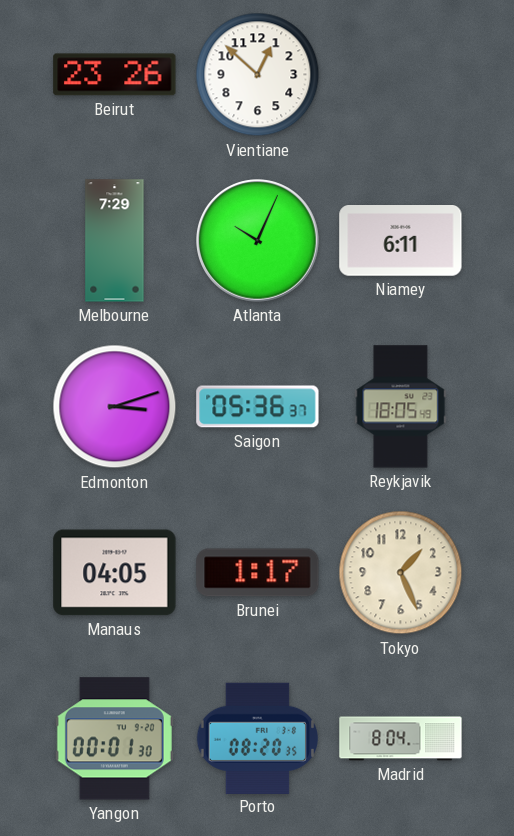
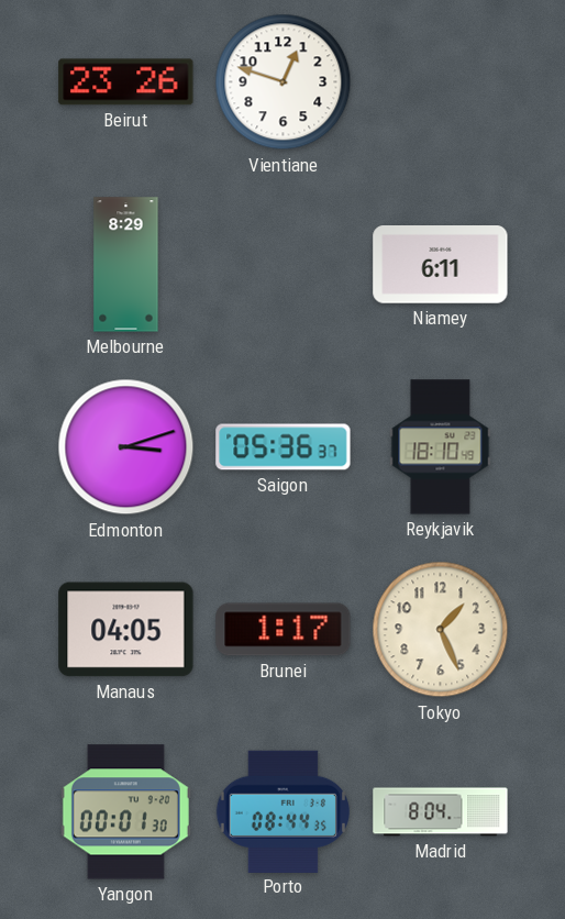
Vientiane: 12:52 -> 12:48 (284, 82)
Melbourne: 7:29 -> 8:29 (126, 265)
Atlanta: 10:04 -> none (258, 241)
Reykjavik: 18:05 -> 18:10 (441, 447)
Porto: 08:20 -> 08:44 (284, 811)
